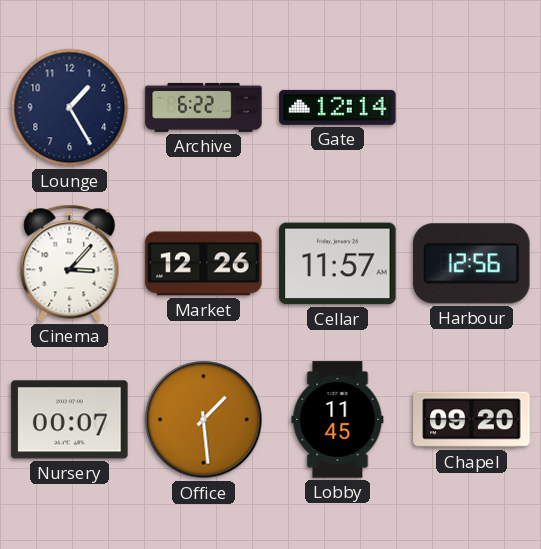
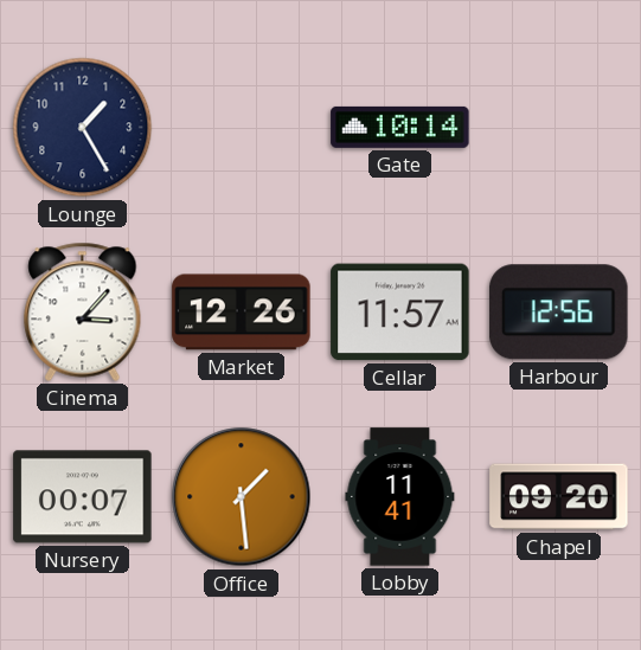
Archive: 6:22 -> none (204, 107)
Gate: 12:14 -> 10:14 (400, 127)
Lobby: 11:45 -> 11:41 (400, 497)
